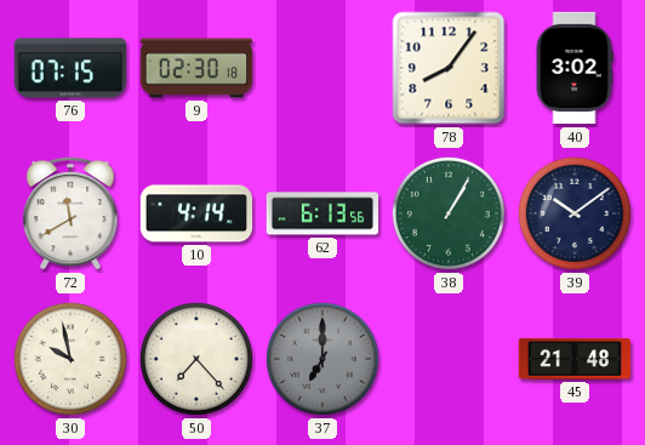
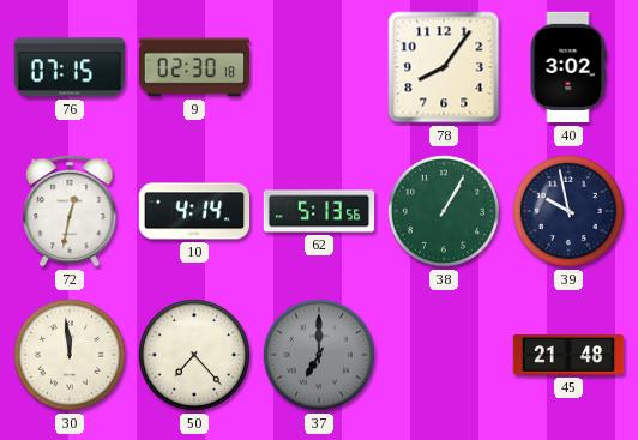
72: 11:40 -> 12:32 (70, 211)
62: 6:13 -> 5:13 (319, 211)
39: 10:09 -> 9:58 (568, 211)
30: 9:58 -> 11:59 (70, 355)
